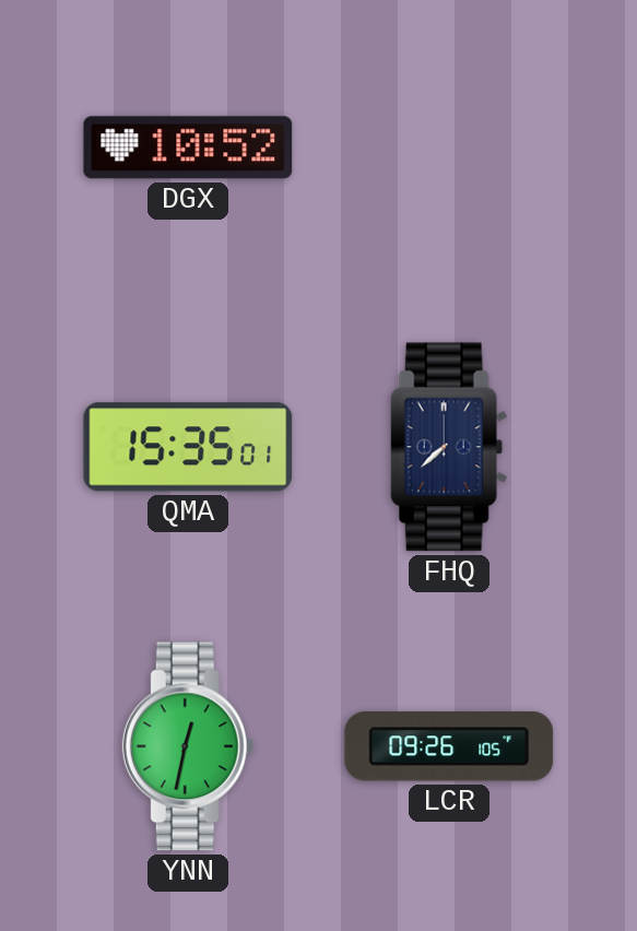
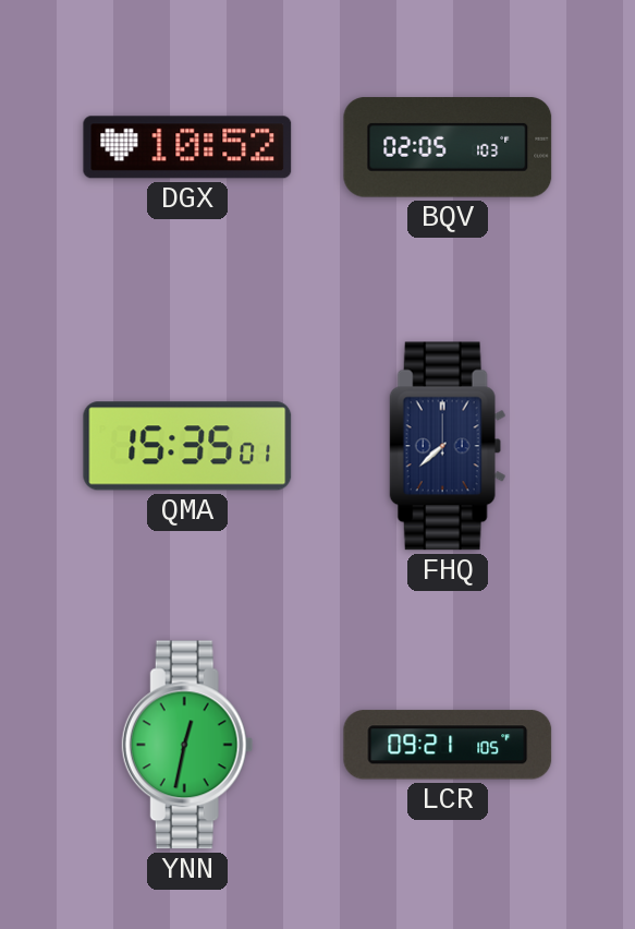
BQV: none -> 02:05 (448, 147)
LCR: 09:26 -> 09:21 (448, 745)
